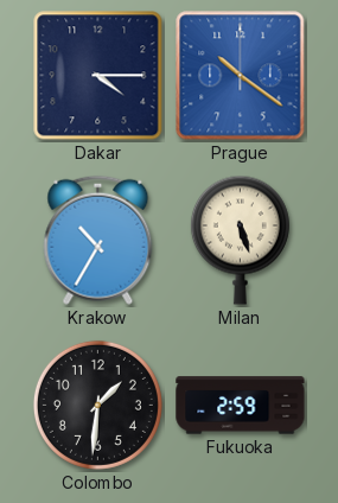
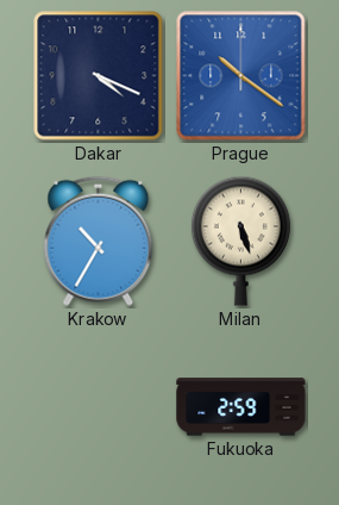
Dakar: 4:15 -> 4:19 (99, 76)
Colombo: 1:31 -> none (97, 405)
